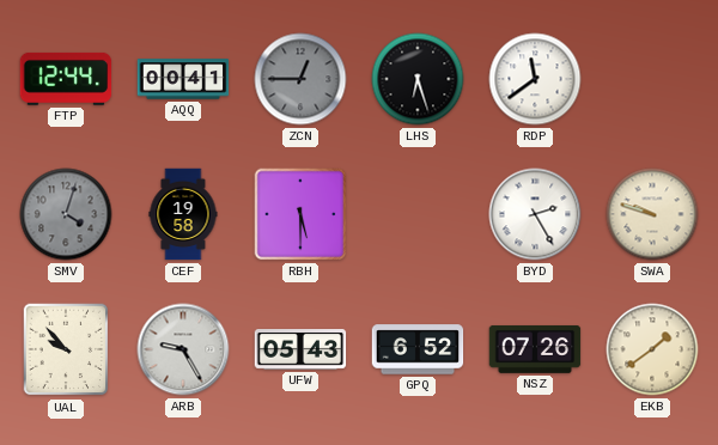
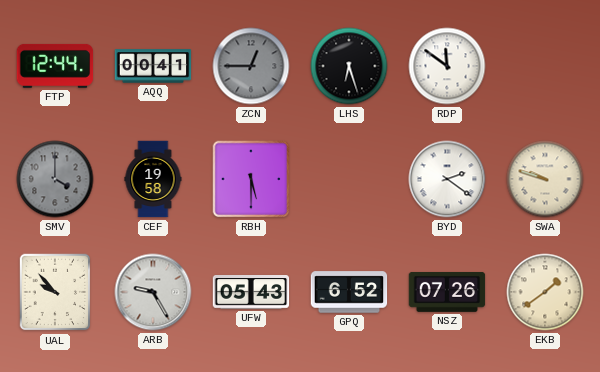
RDP: 11:39 -> 11:51 (447, 66)
SMV: 4:03 -> 4:00 (55, 179)
BYD: 2:25 -> 2:21 (447, 179)
